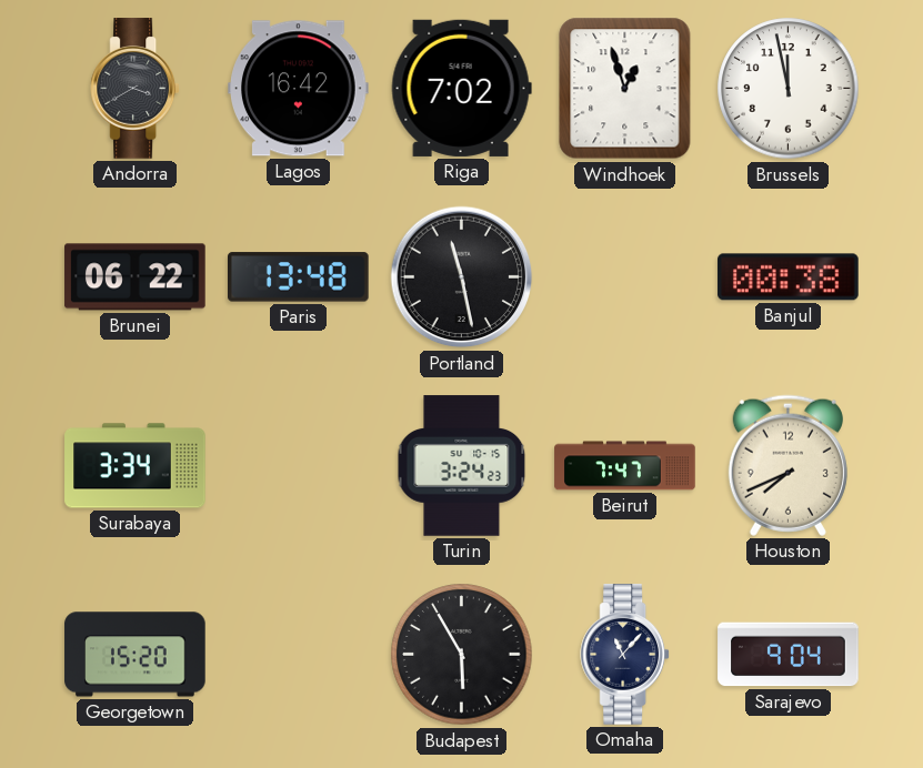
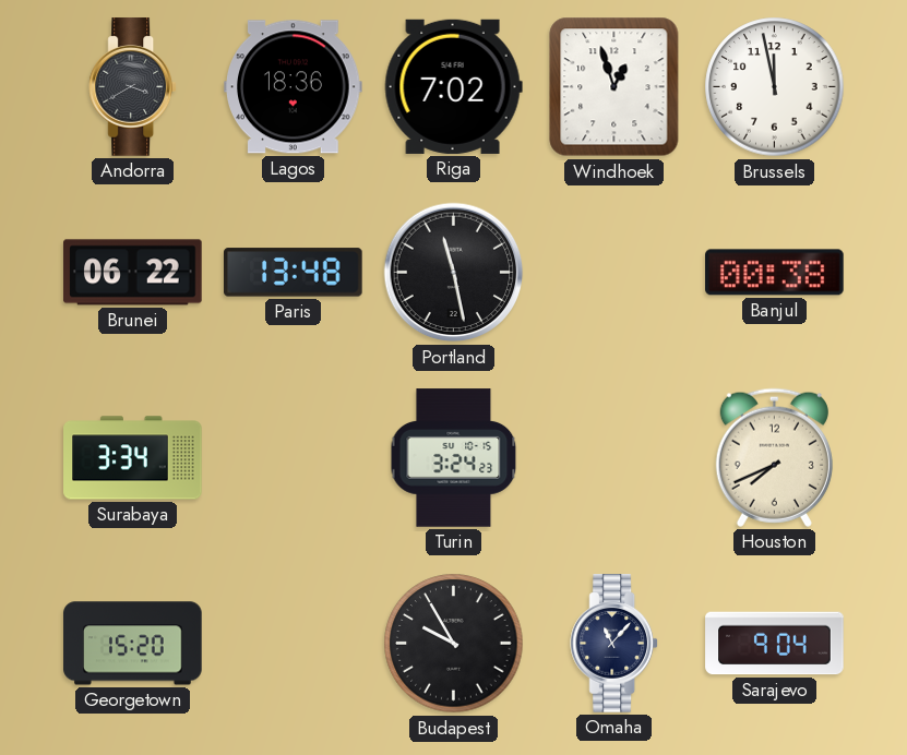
Lagos: 16:42 -> 18:36 (294, 87)
Beirut: 7:47 -> none (625, 466)
Budapest: 5:55 -> 9:55 (454, 644)
